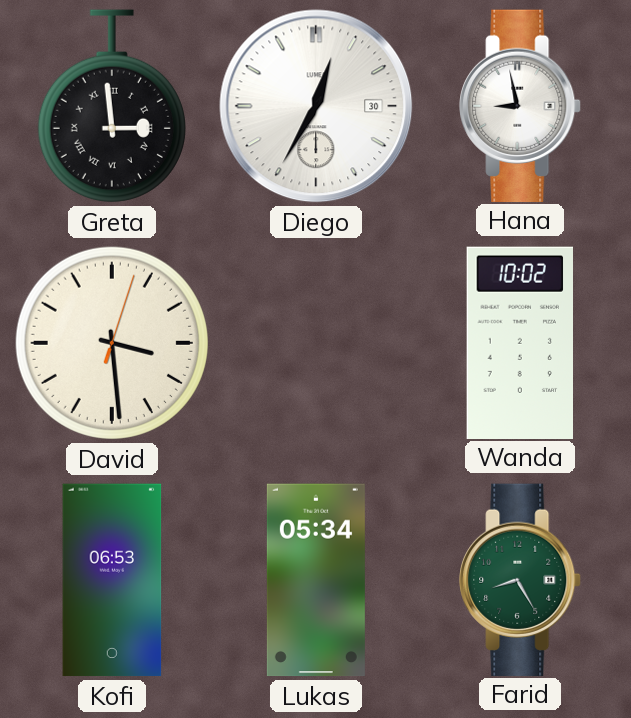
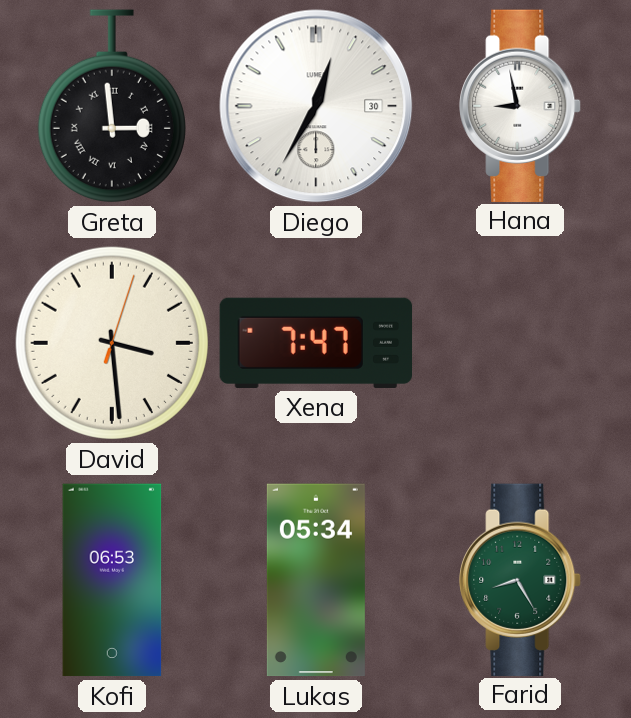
Xena: none -> 7:47 (316, 343)
Wanda: 10:02 -> none (519, 342)
